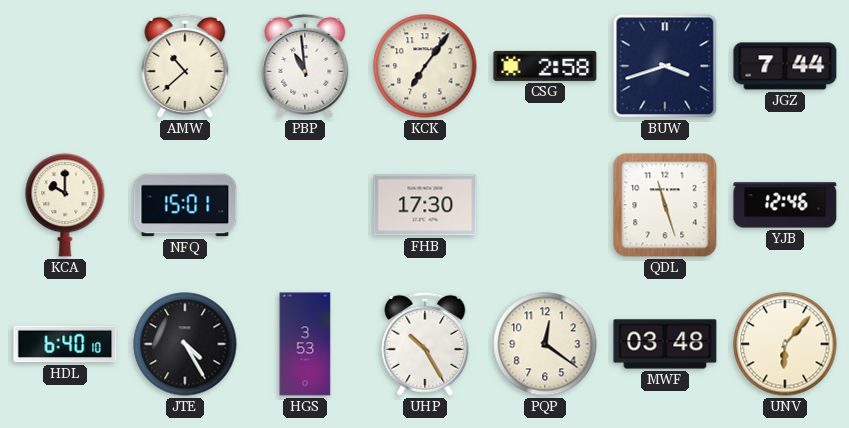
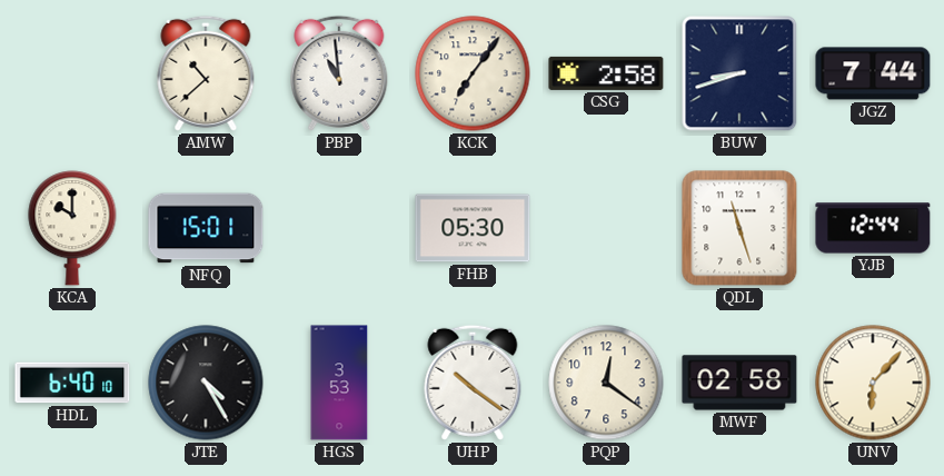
BUW: 3:42 -> 8:42 (739, 73)
FHB: 17:30 -> 05:30 (473, 228)
YJB: 12:46 -> 12:44 (873, 228)
UHP: 10:25 -> 10:21 (473, 383)
MWF: 03:48 -> 02:58 (739, 383)
